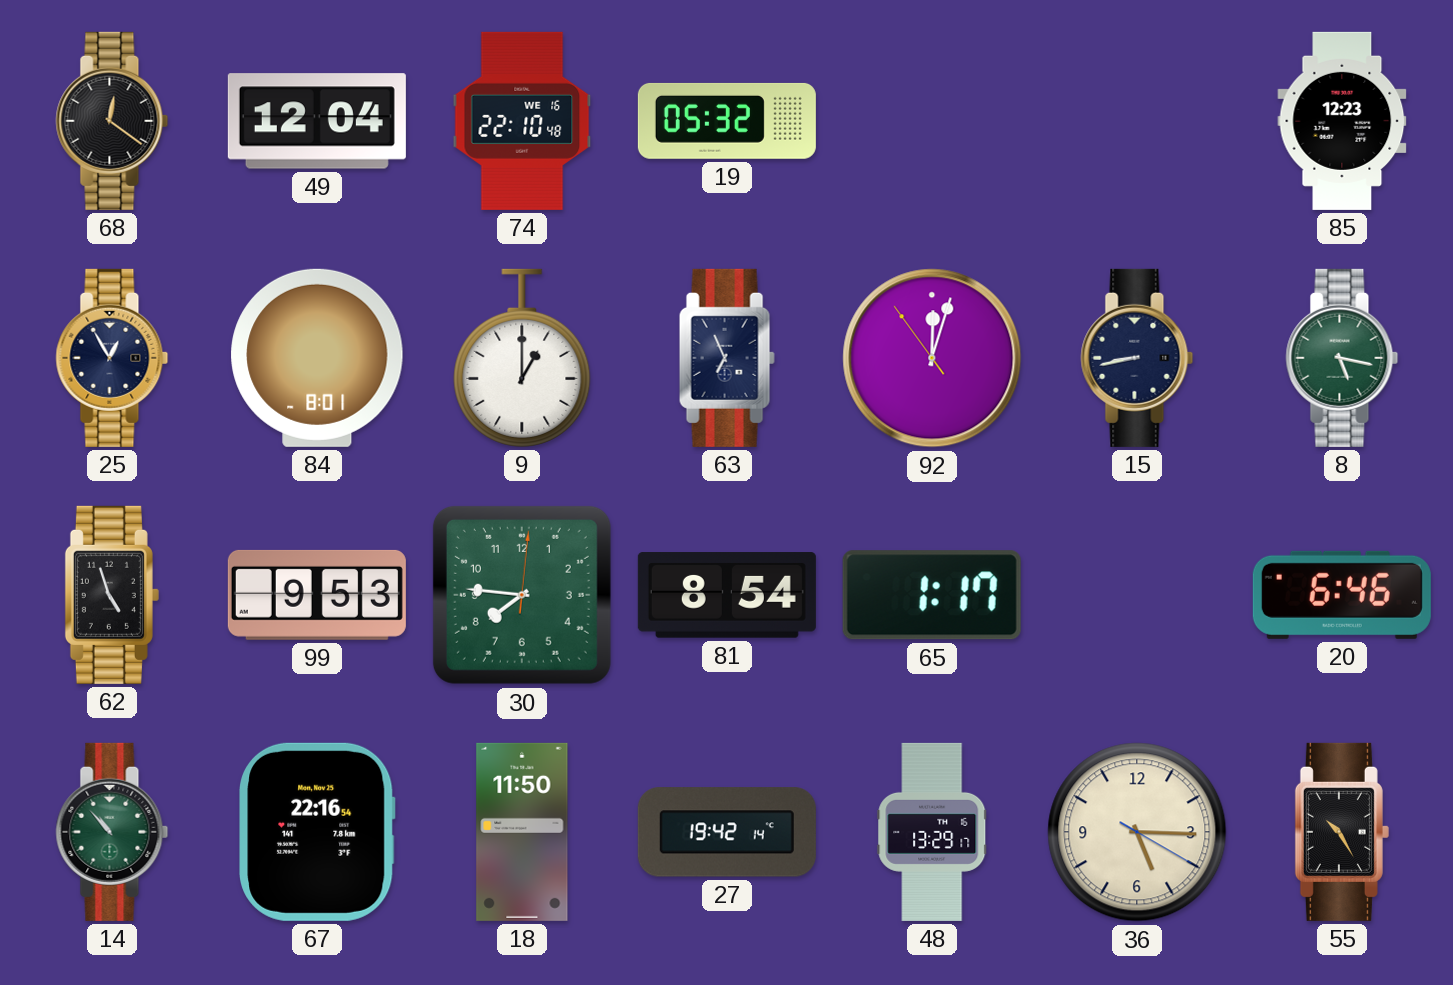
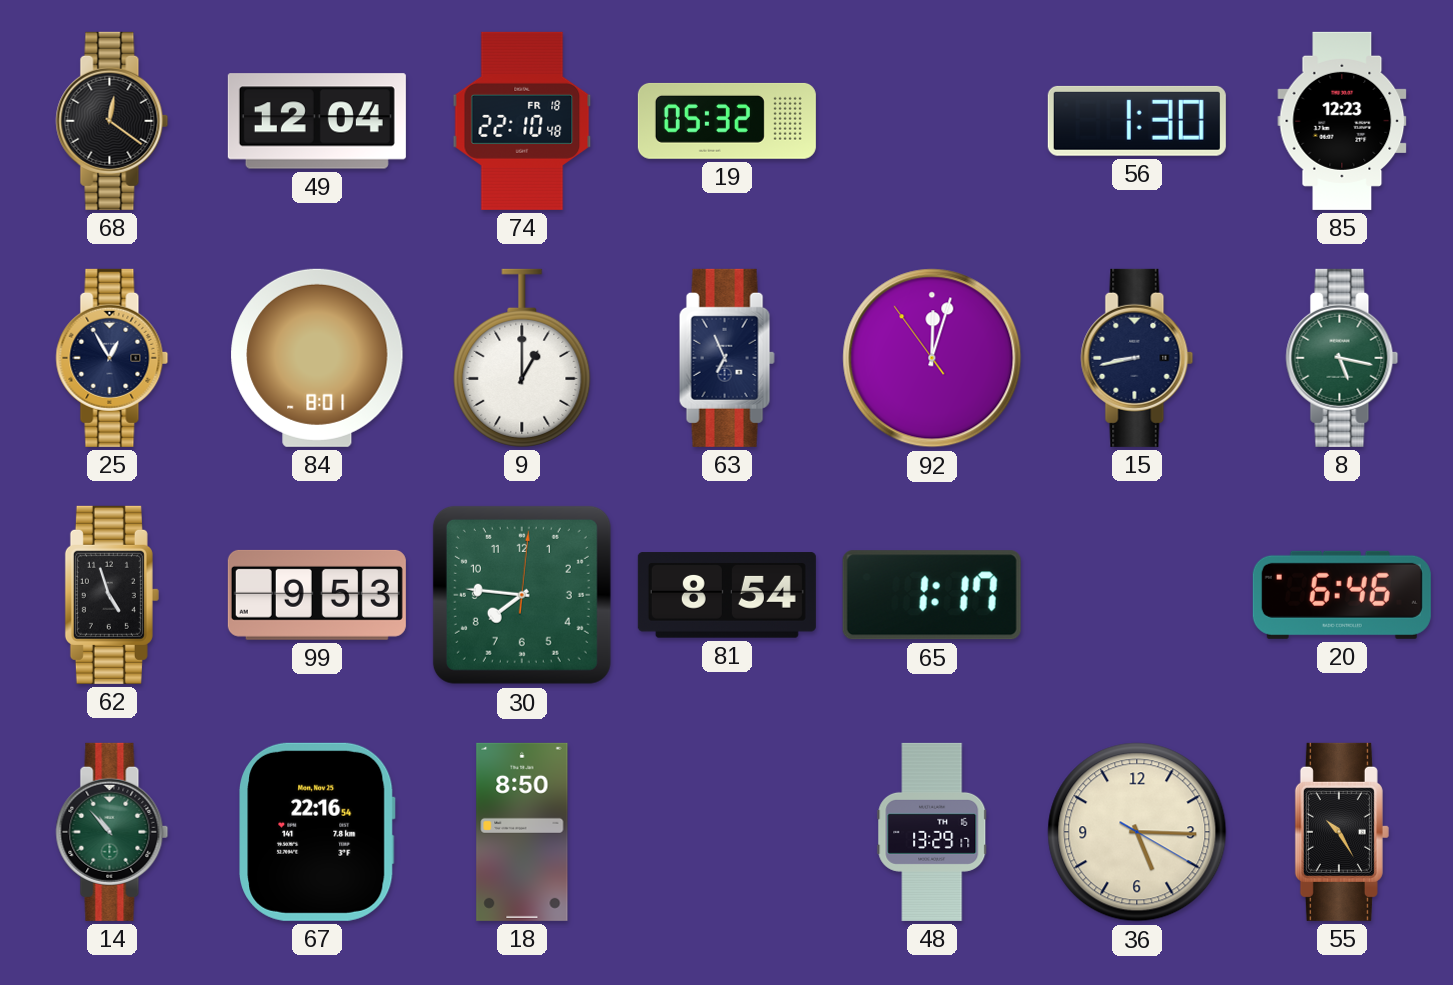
74 date: WE 16 -> FR 18 (522, 121)
56: none -> 1:30 (1137, 121)
18: 11:50 -> 8:50 (522, 832)
27: 19:42 -> none (727, 832)
